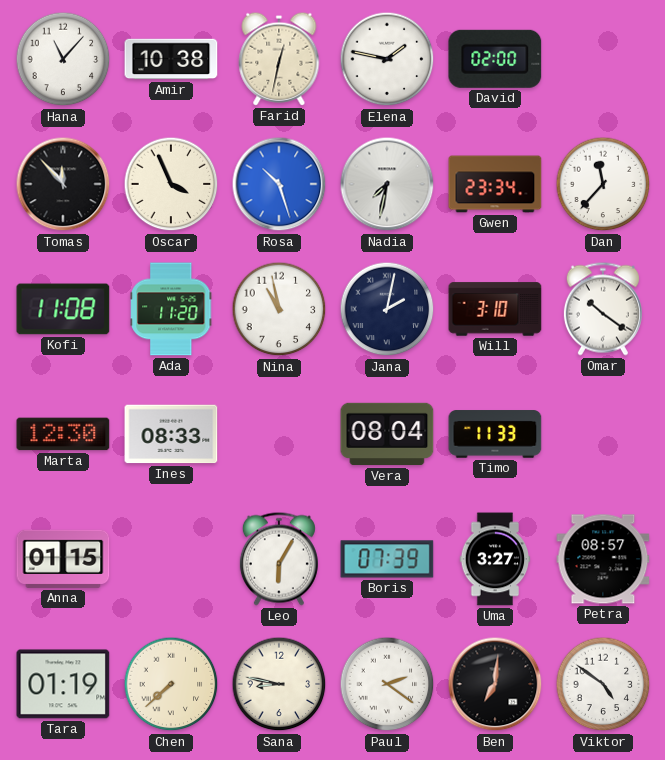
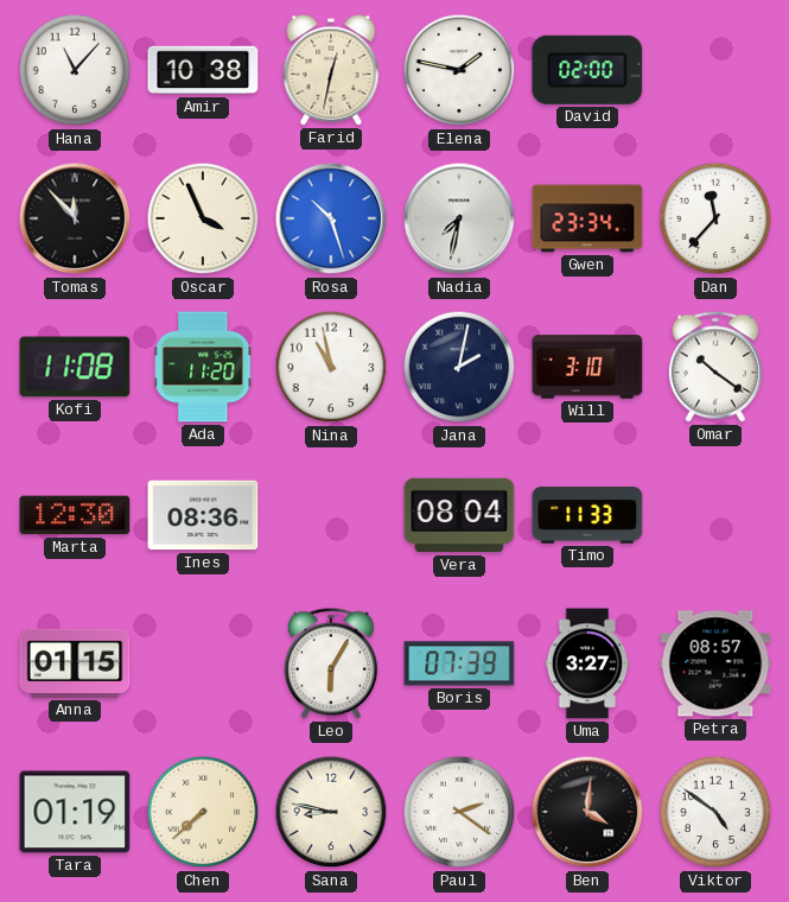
Ines: 08:33 -> 08:36 (203, 515)
Ben: 7:01 -> 4:01 (587, 812)
